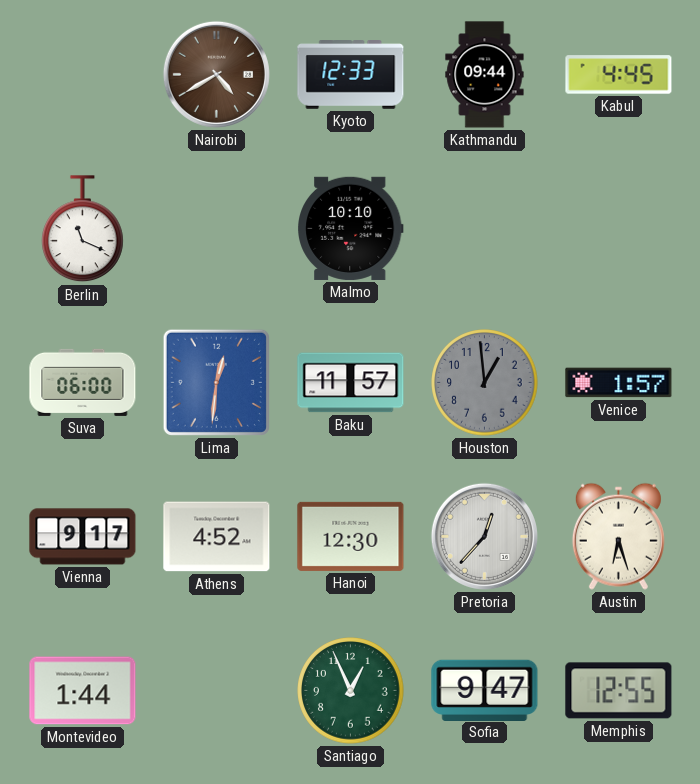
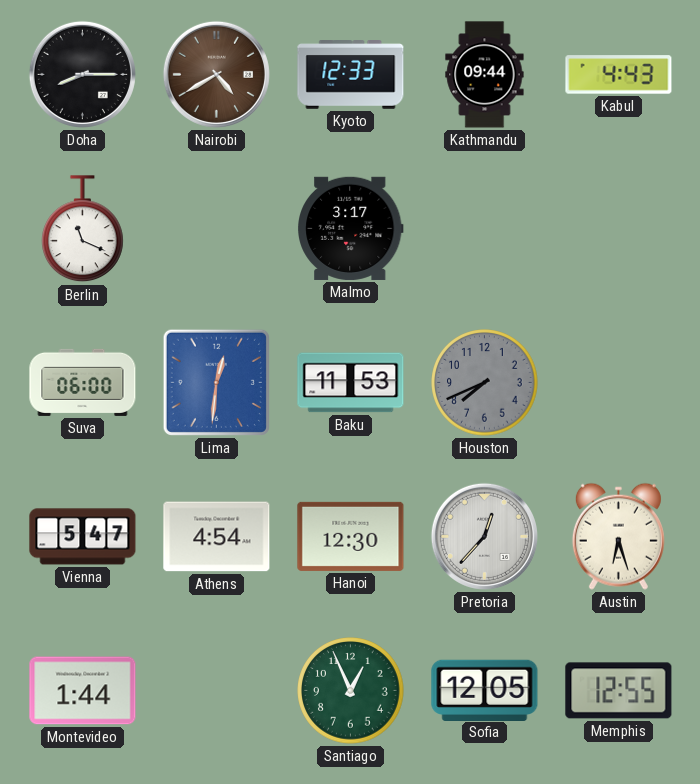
Doha: none -> 8:15 (82, 74)
Kabul: 4:45 -> 4:43 (619, 75)
Malmo: 10:10 -> 3:17 (350, 228)
Baku: 11:57 -> 11:53 (351, 383)
Houston: 12:59 -> 7:41 (485, 383)
Venice: 1:57 -> none (619, 383)
Vienna: 9:17 -> 5:47 (83, 537)
Athens: 4:52 -> 4:54 (217, 537)
Sofia: 9:47 -> 12:05 (485, 690)
